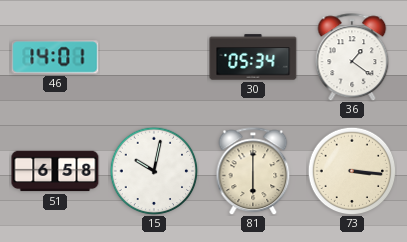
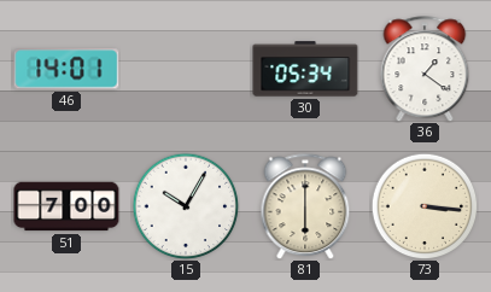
51: 6:58 -> 7:00 (66, 206)
15: 10:02 -> 10:05 (186, 206)
